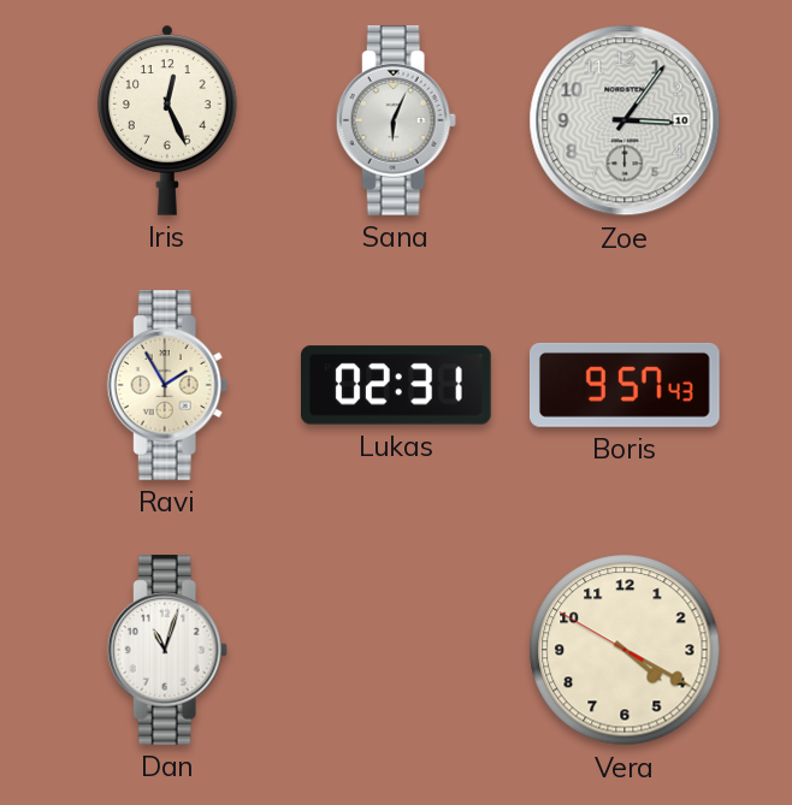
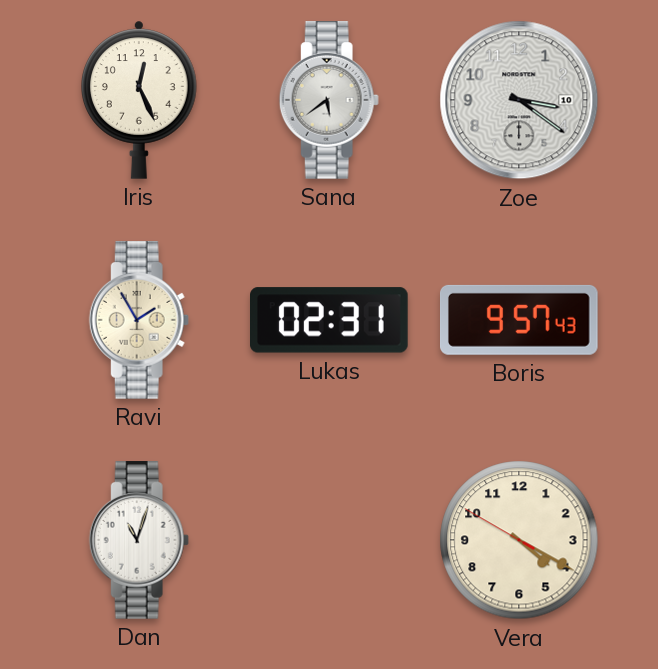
Sana: 6:04 -> 5:39 (329, 100)
Zoe: 3:06 -> 3:21 (519, 100)
